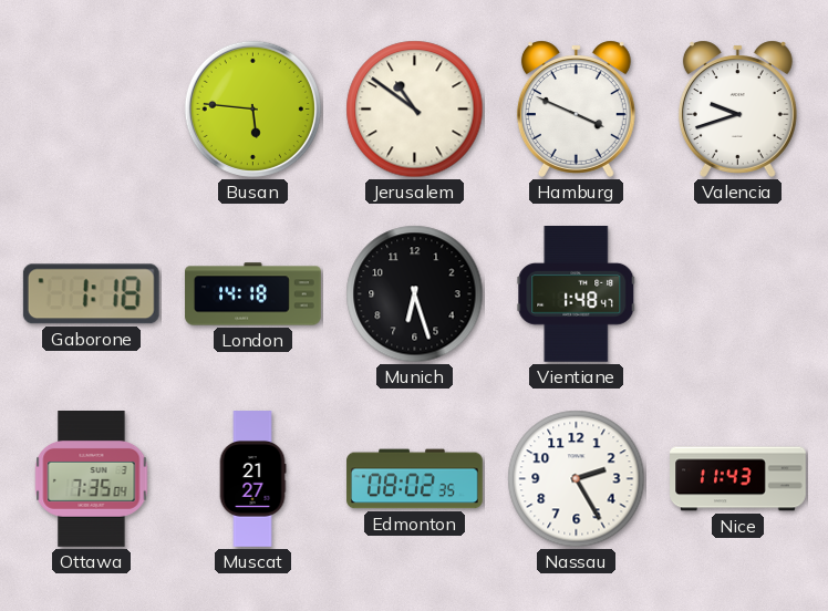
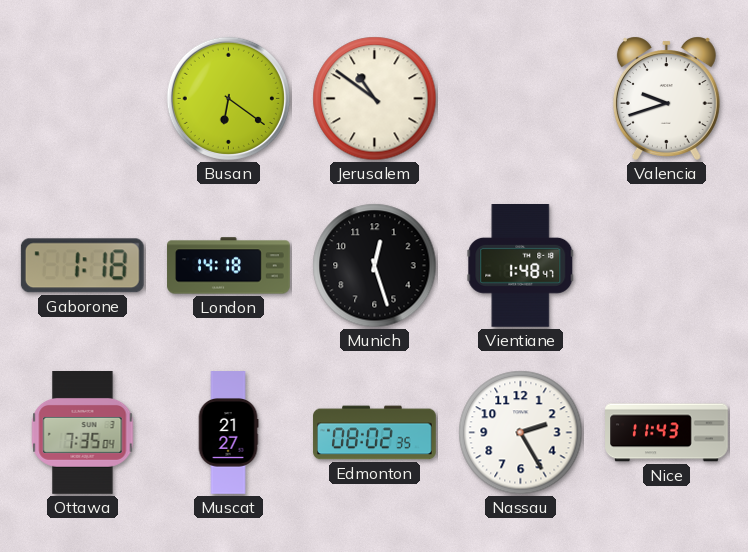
Busan: 5:46 -> 6:21 (228, 98)
Hamburg: 3:49 -> none (576, 108)
Munich: 6:27 -> 12:27 (375, 266)
